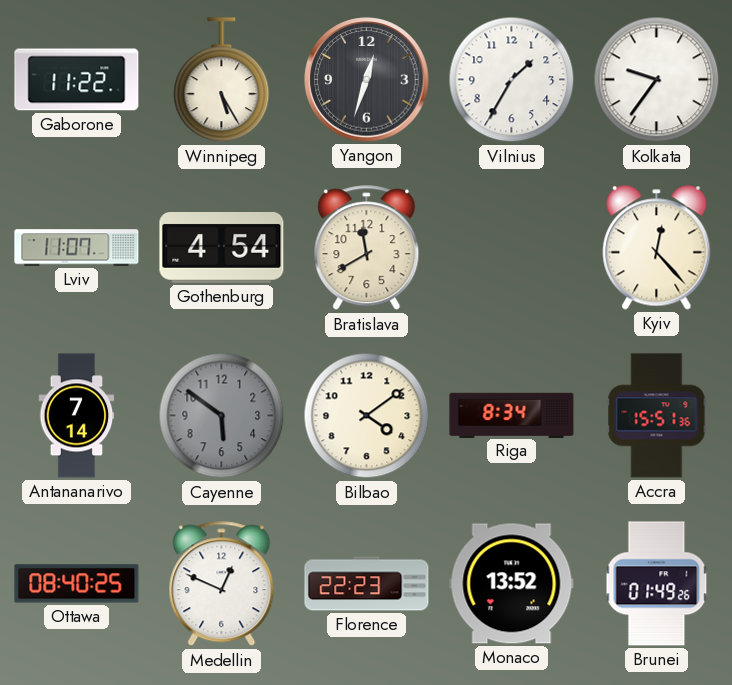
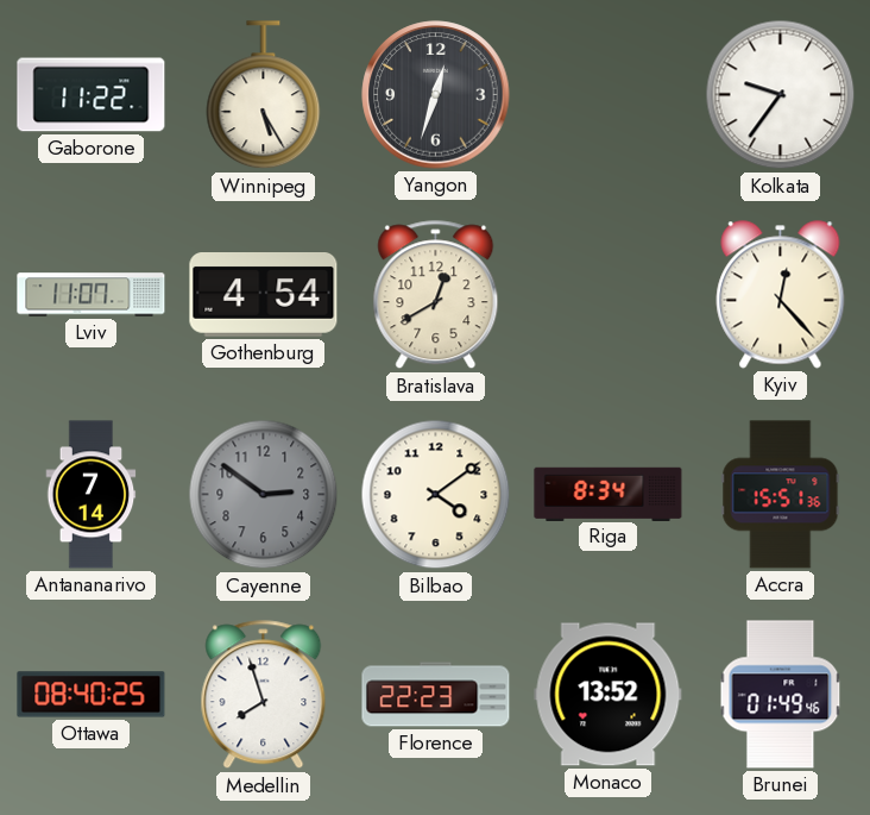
Vilnius: 1:35 -> none (512, 80)
Bratislava: 11:40 -> 12:40 (436, 295)
Cayenne: 5:51 -> 2:51 (264, 495)
Medellin: 12:49 -> 7:57 (264, 695)
Brunei: 01:49:26 -> 01:49:46 (781, 695)
